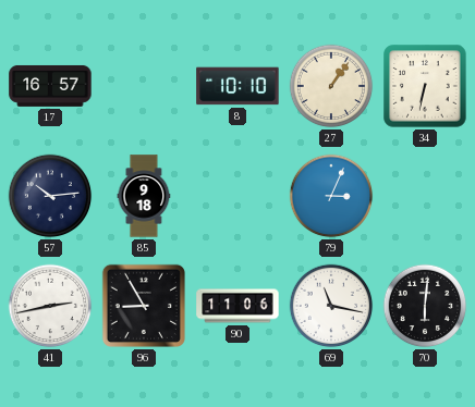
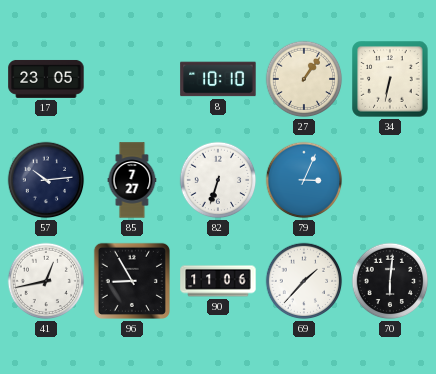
17: 16:57 -> 23:05 (46, 79)
85: 9:18 -> 7:27 (132, 180)
82: none -> 6:33 (218, 180)
41: 2:43 -> 12:43 (46, 281)
69: 11:17 -> 1:37 (304, 281)
